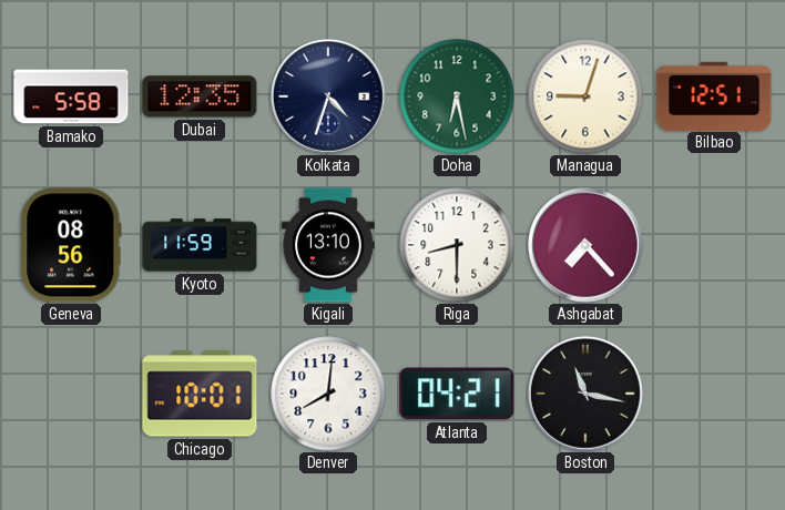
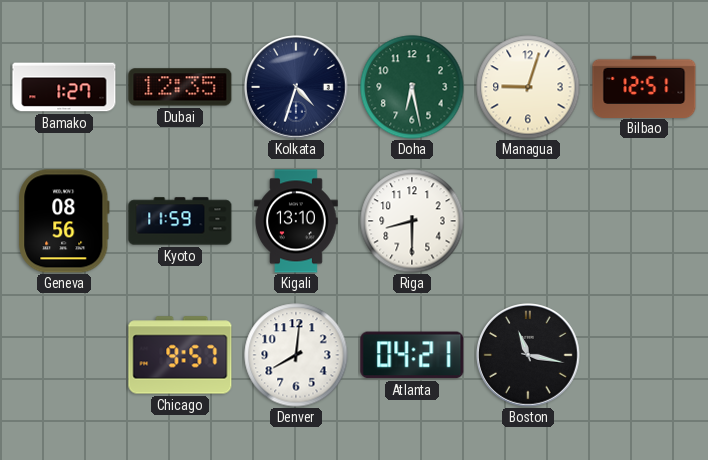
Bamako: 5:58 -> 1:27 (64, 87)
Ashgabat: 7:23 -> none (587, 246)
Chicago: 10:01 -> 9:57 (180, 355)
